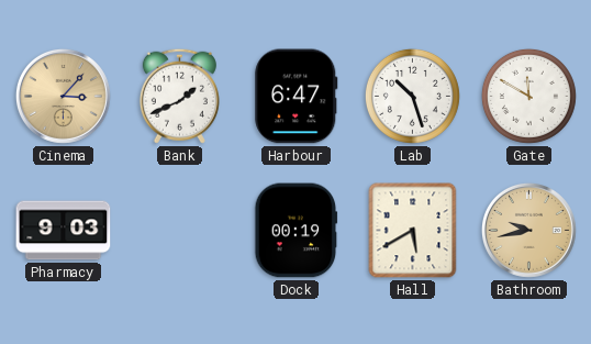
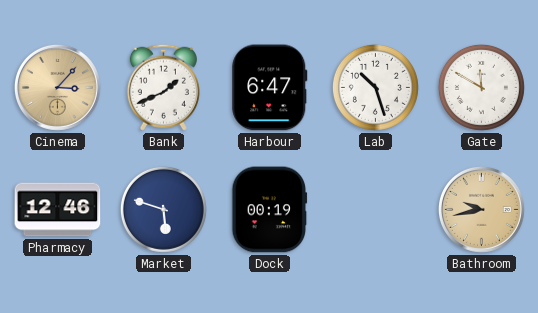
Pharmacy: 9:03 -> 12:46 (58, 210)
Market: none -> 5:48 (163, 209)
Hall: 5:40 -> none (413, 231)
